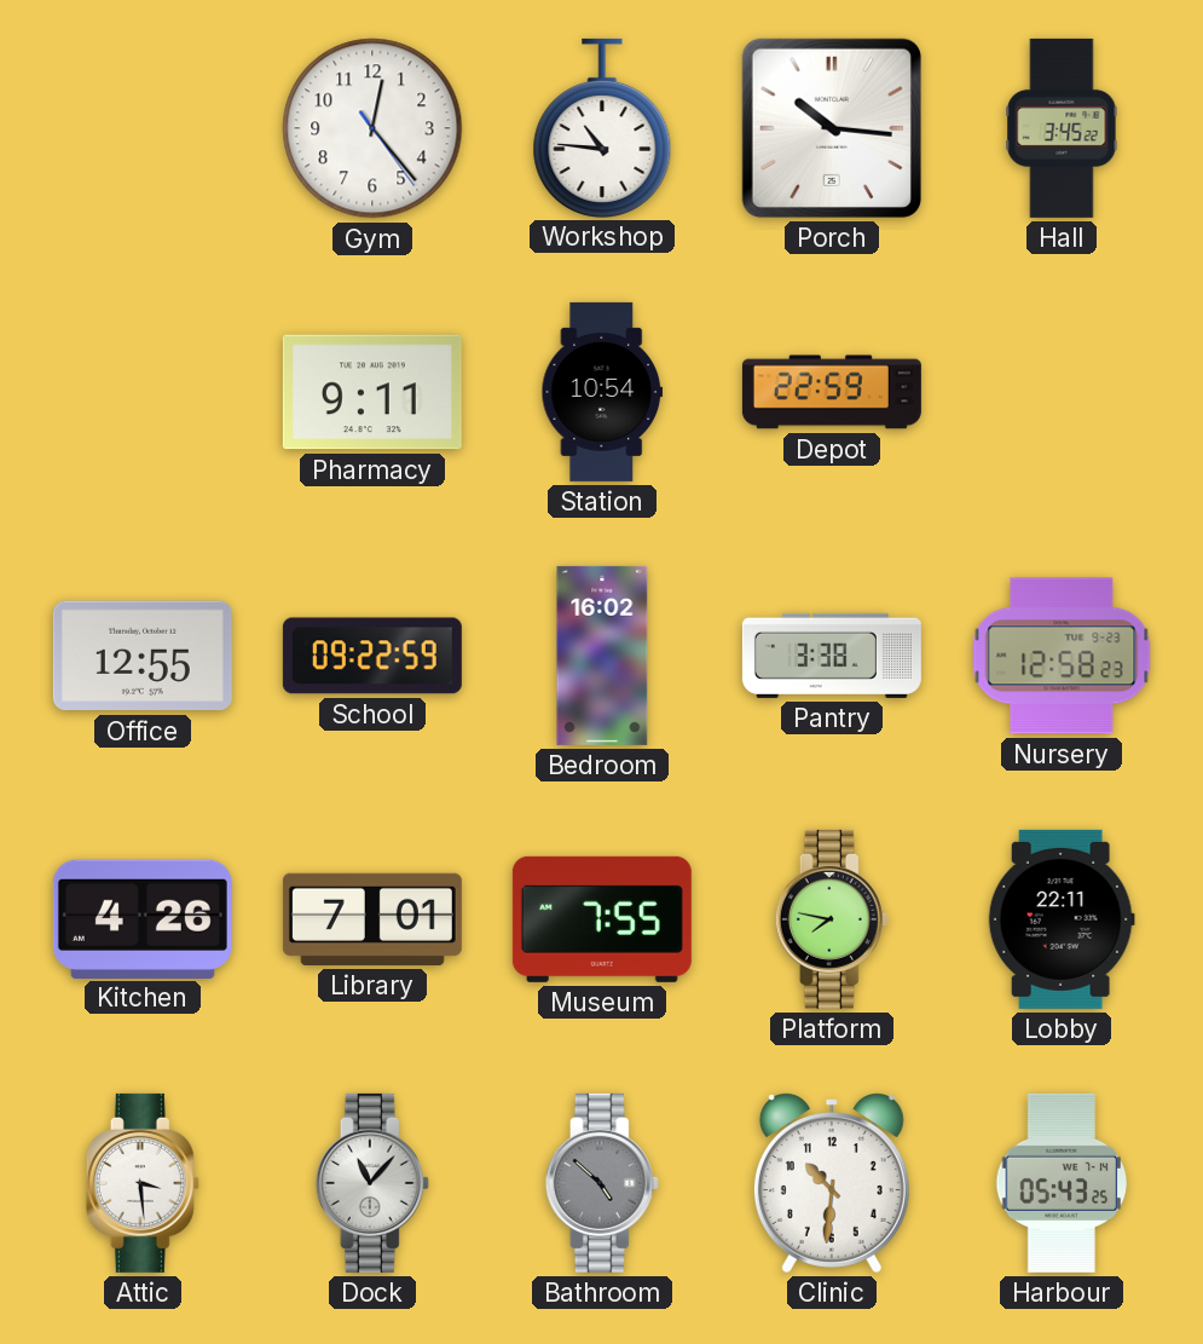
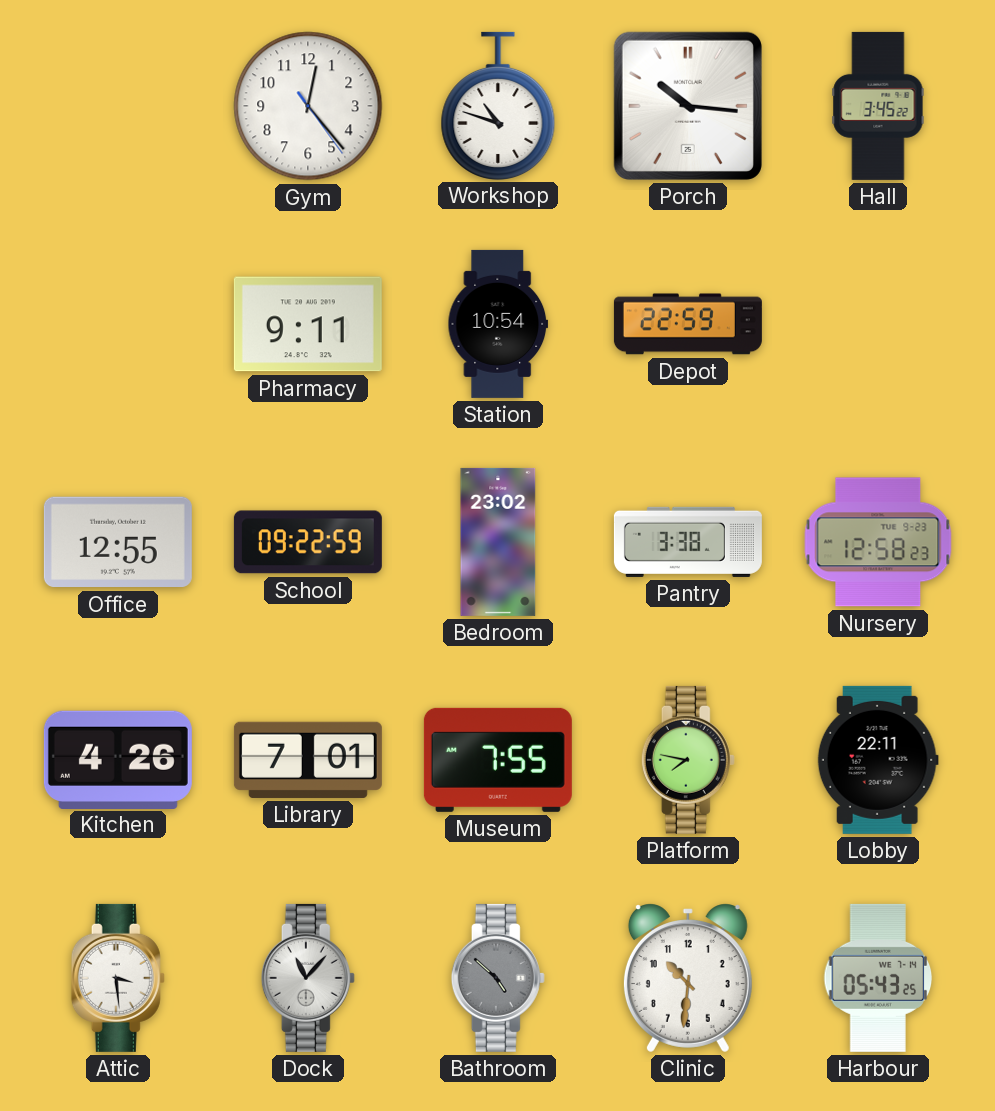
Workshop: 10:46 -> 10:48 (498, 105)
Bedroom: 16:02 -> 23:02 (498, 542)
